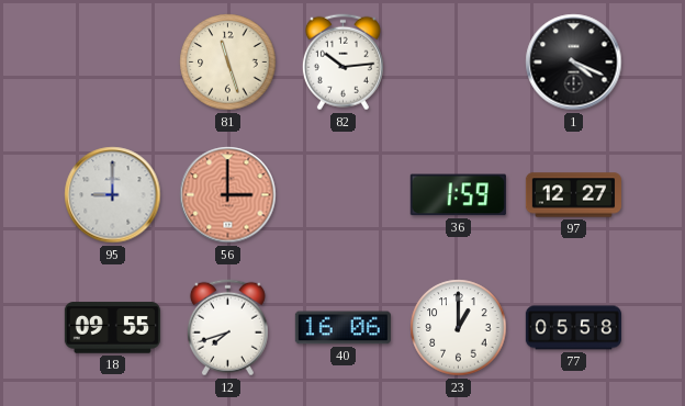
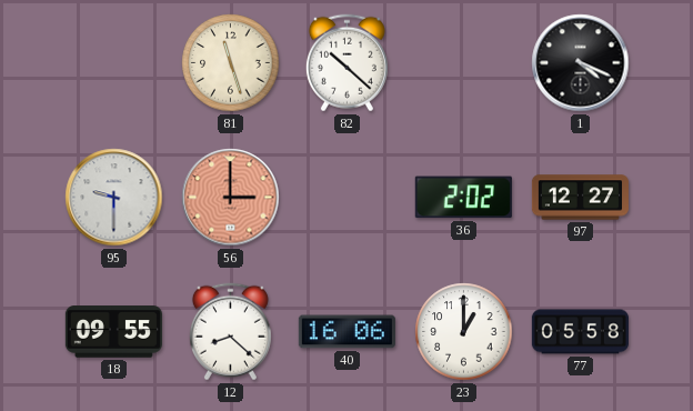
82: 10:14 -> 10:22 (346, 63)
95: 9:00 -> 9:30 (114, 198)
36: 1:59 -> 2:02 (463, 198)
12: 7:42 -> 8:22 (230, 332)
